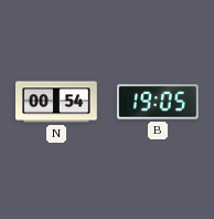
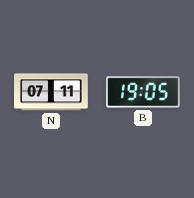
N: 00:54 -> 07:11 (52, 92)
